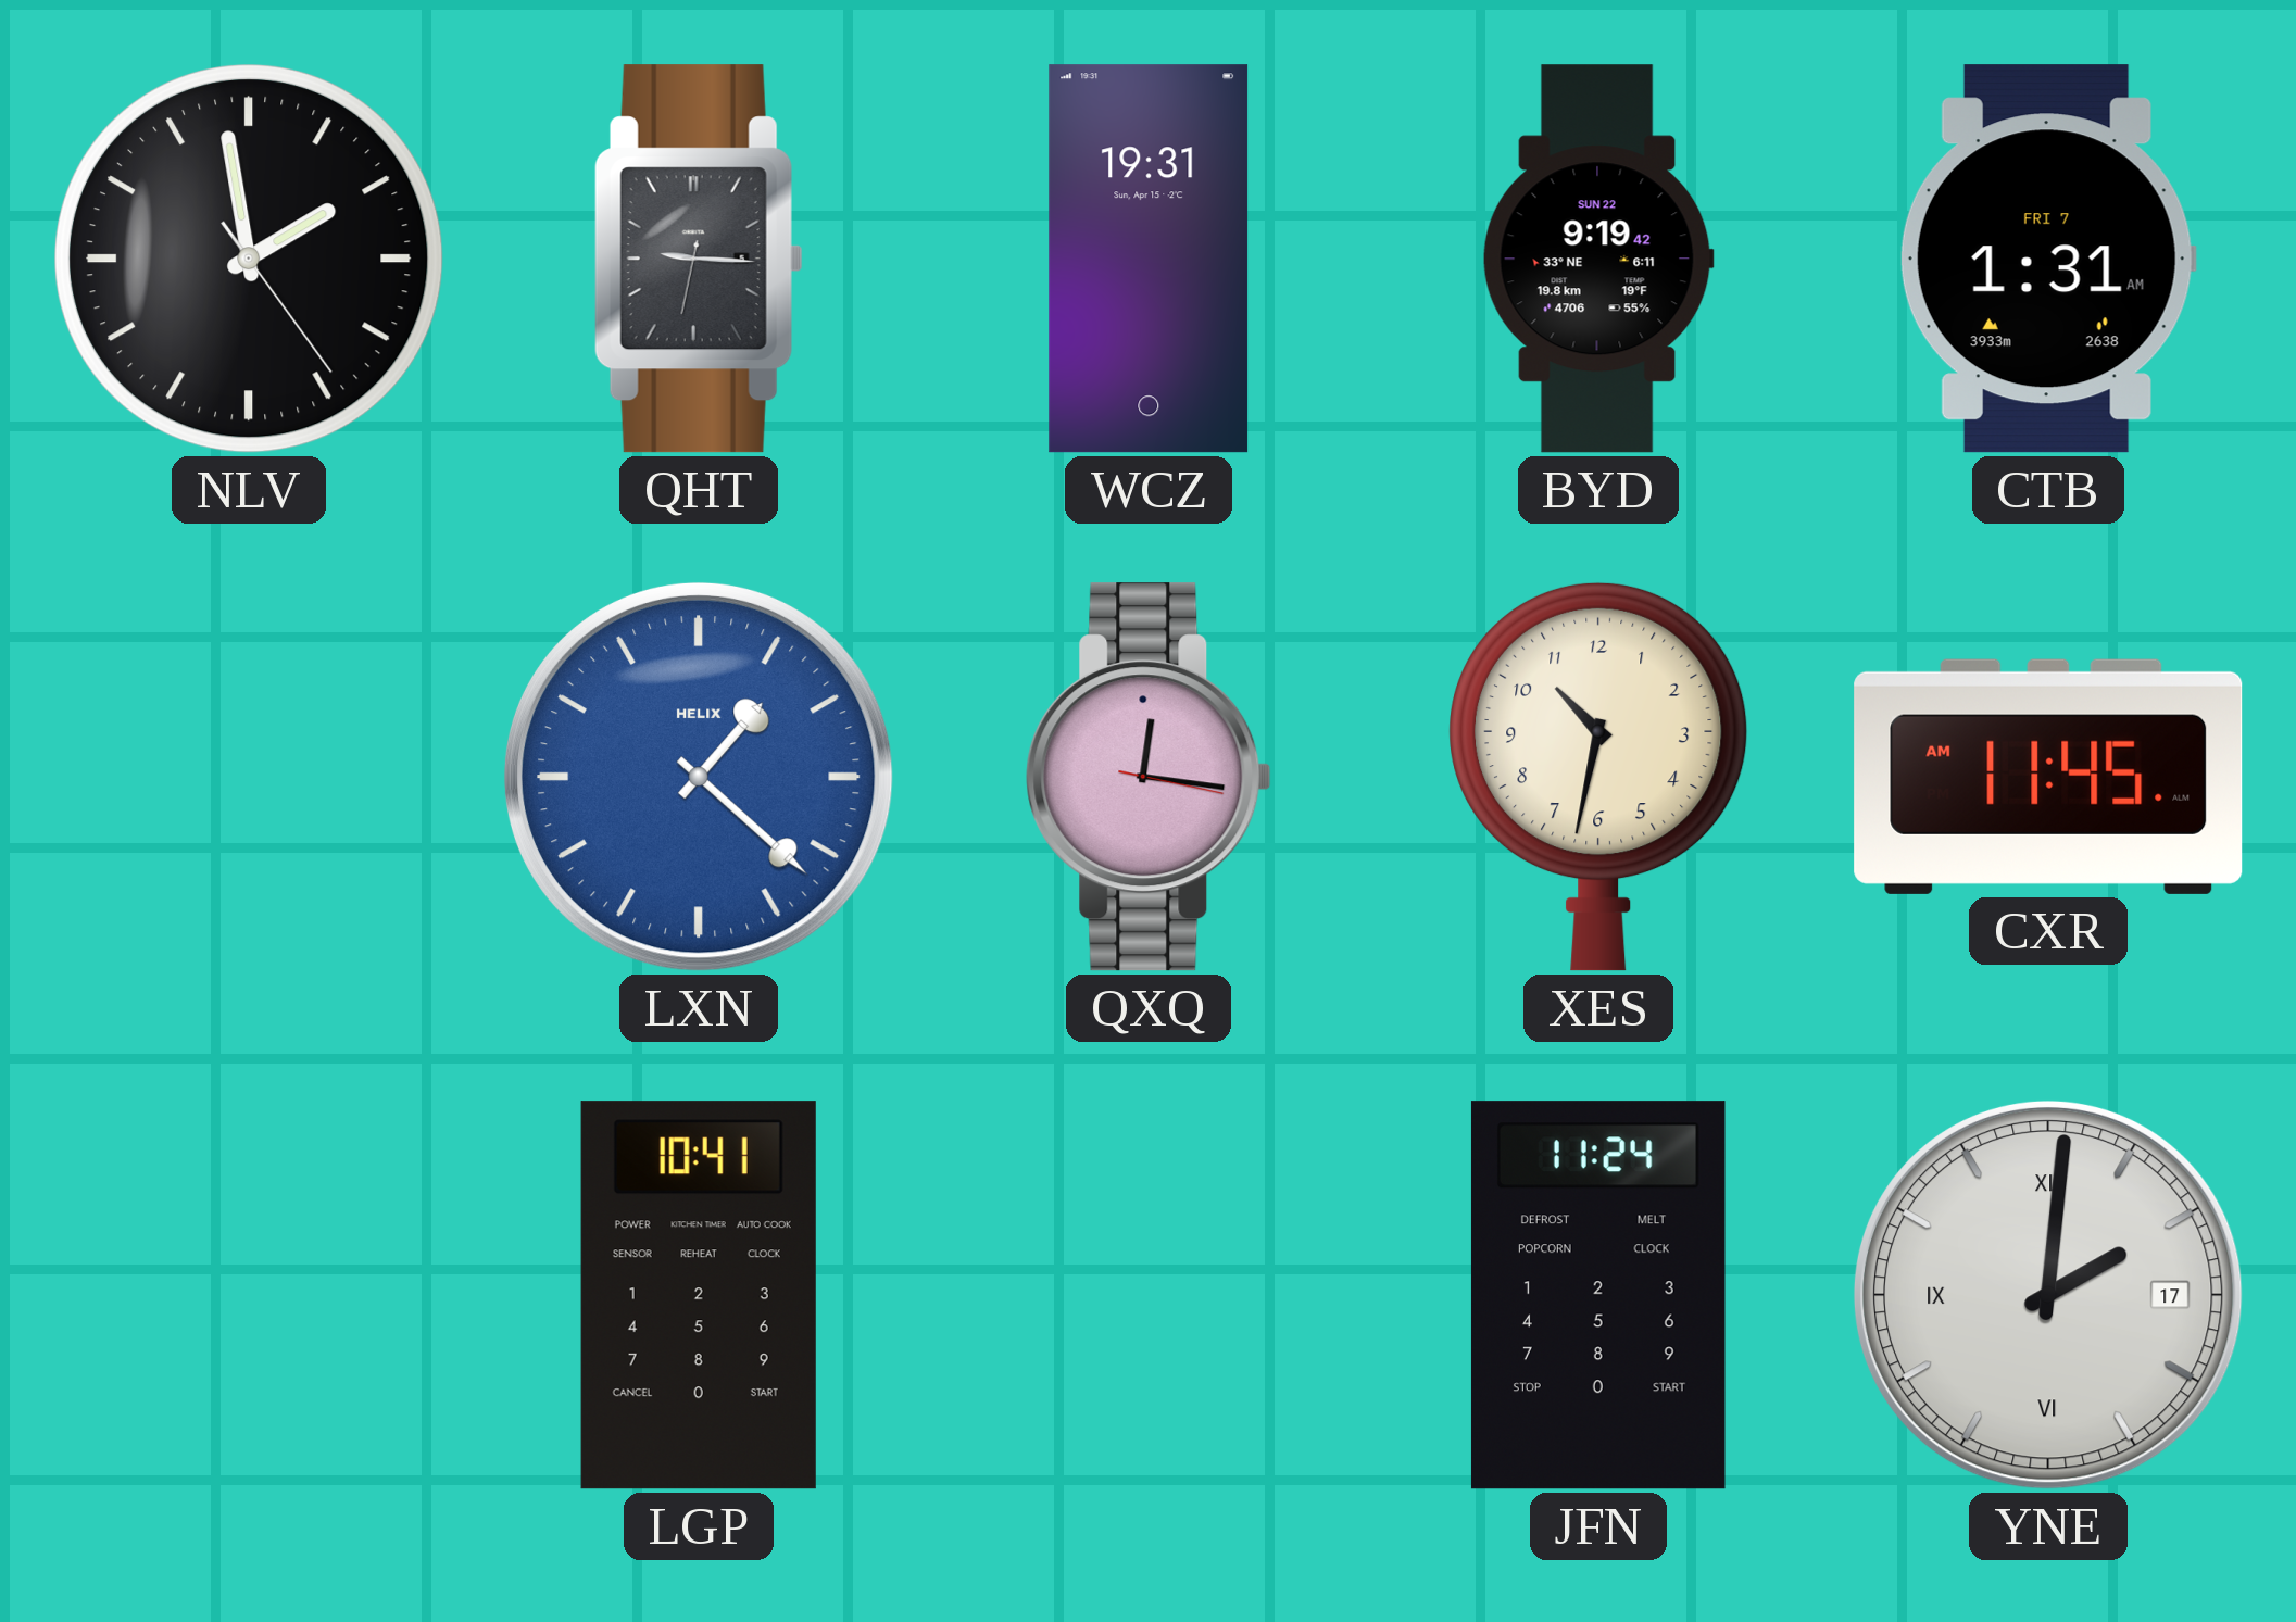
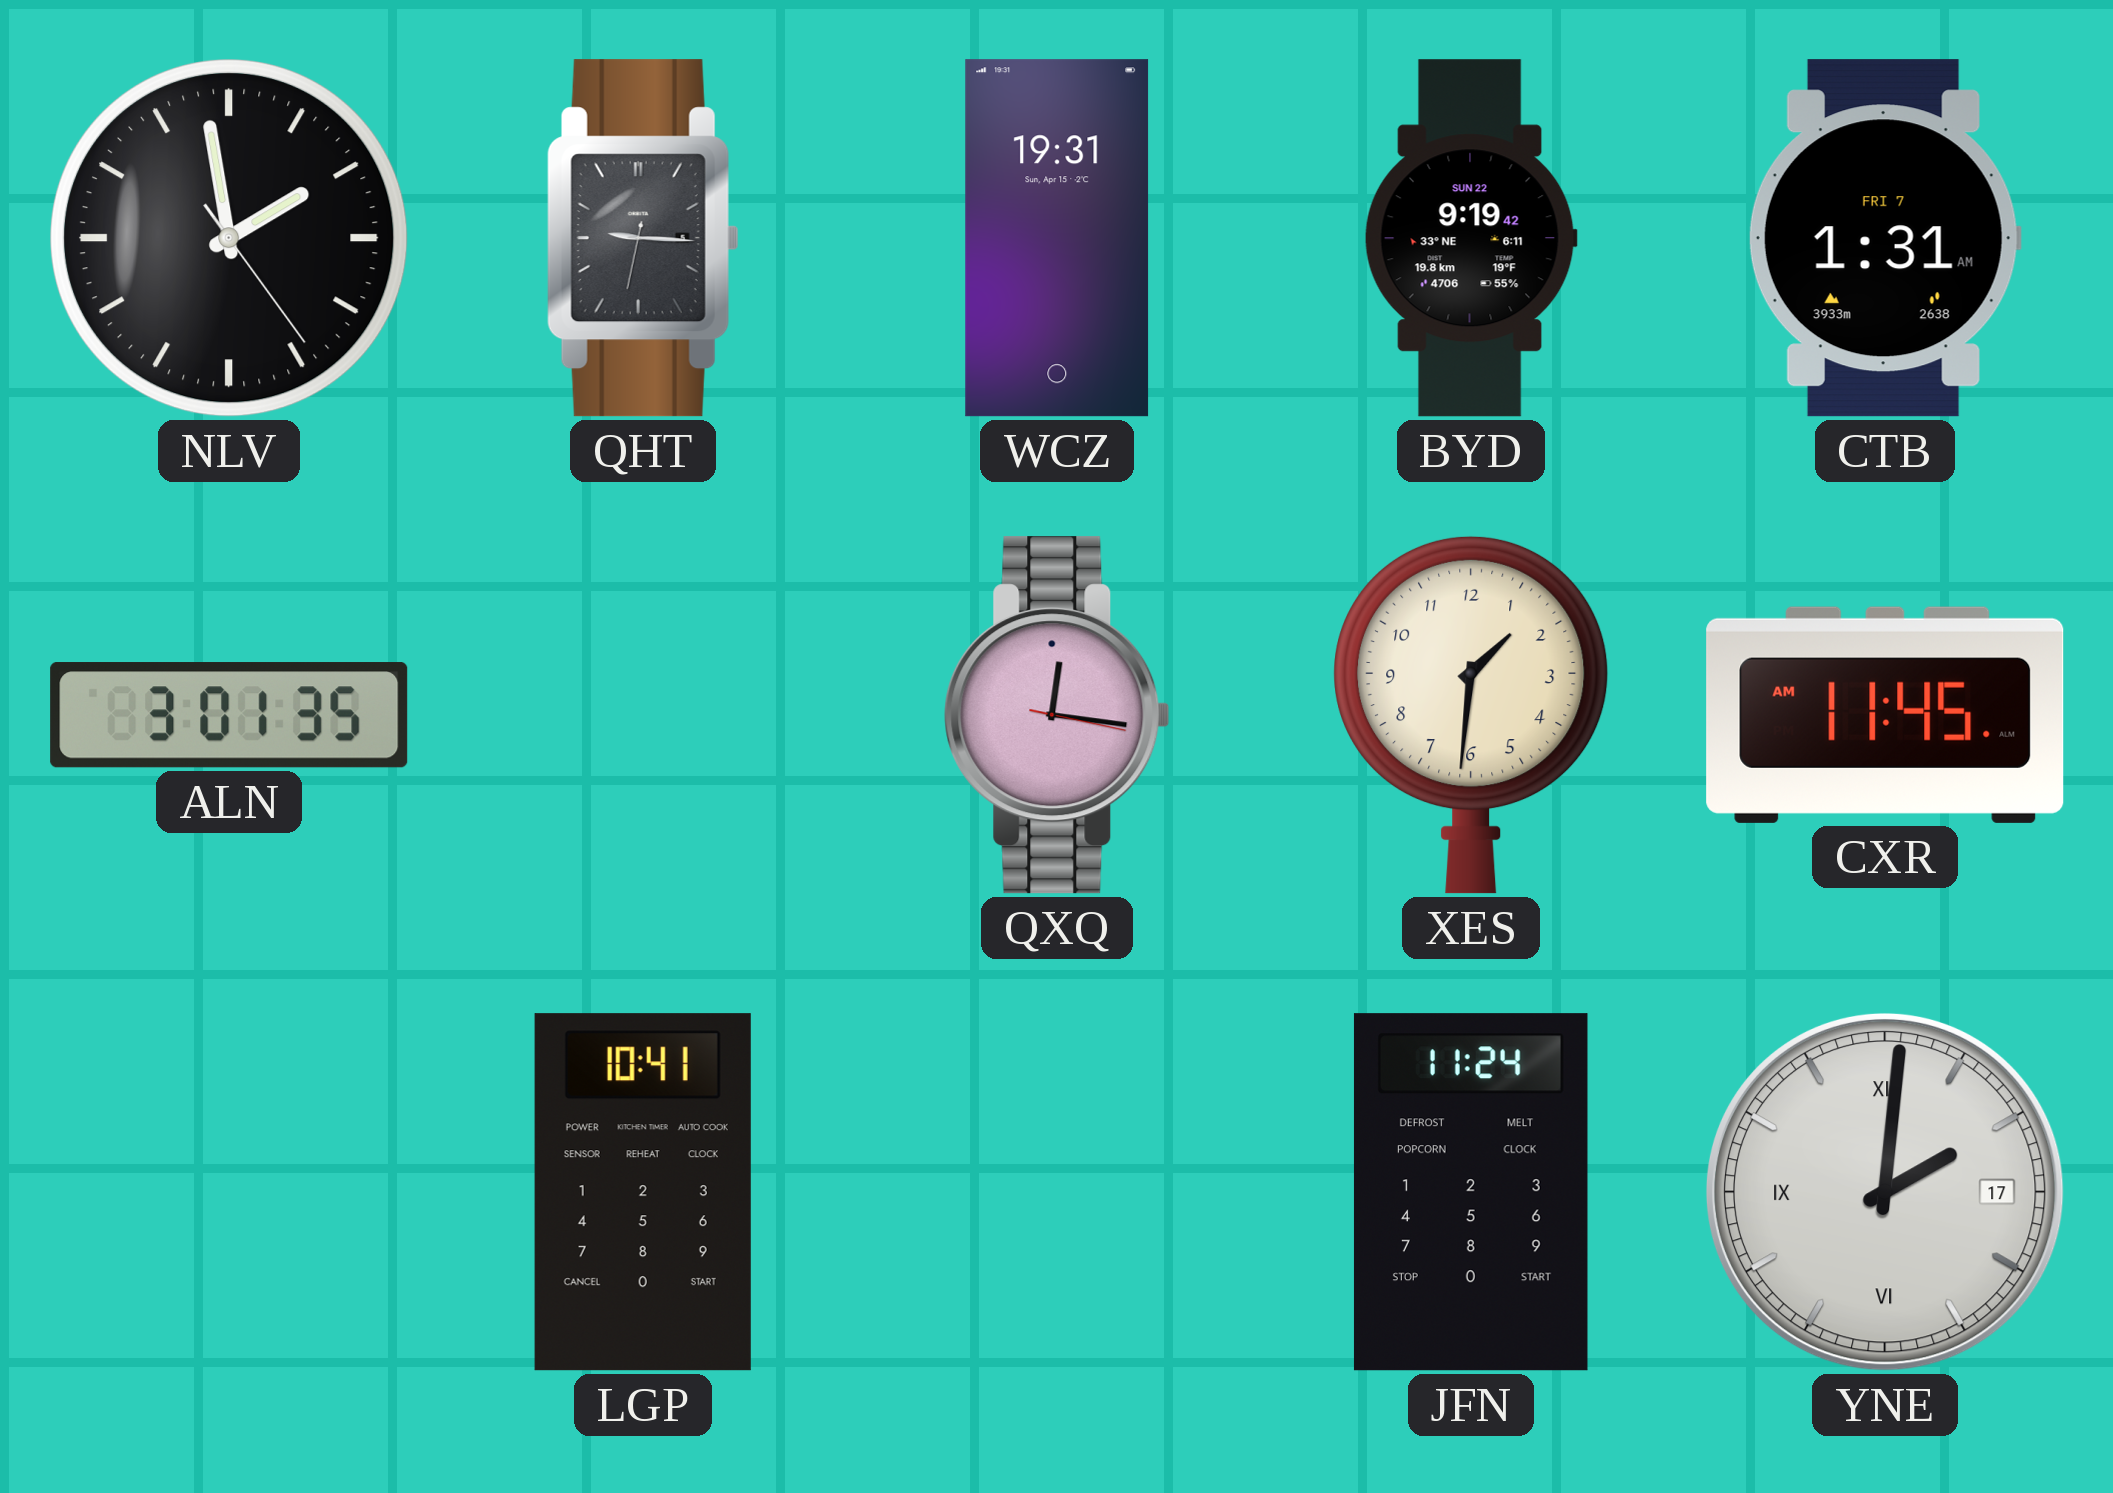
ALN: none -> 3:01 (229, 715)
LXN: 1:22 -> none (699, 777)
XES: 10:32 -> 1:31 (1471, 715)
